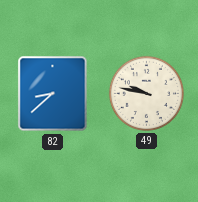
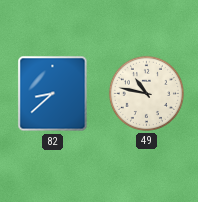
49: 9:47 -> 10:47 (146, 93)
